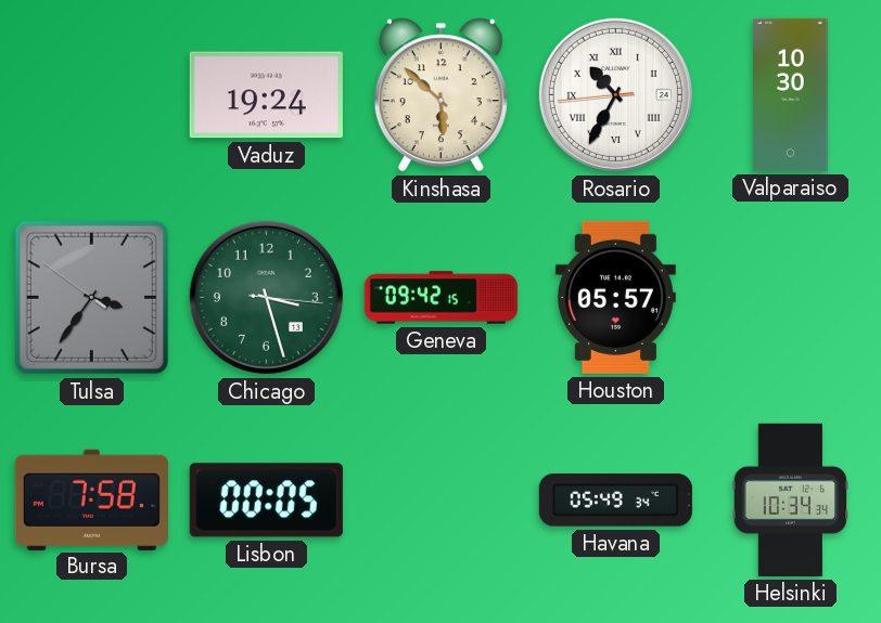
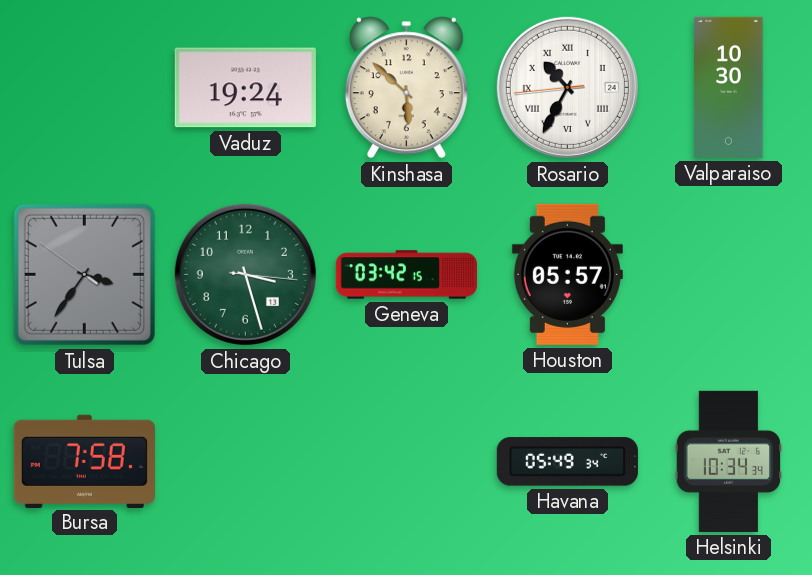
Geneva: 09:42 -> 03:42 (406, 275)
Lisbon: 00:05 -> none (266, 501)
